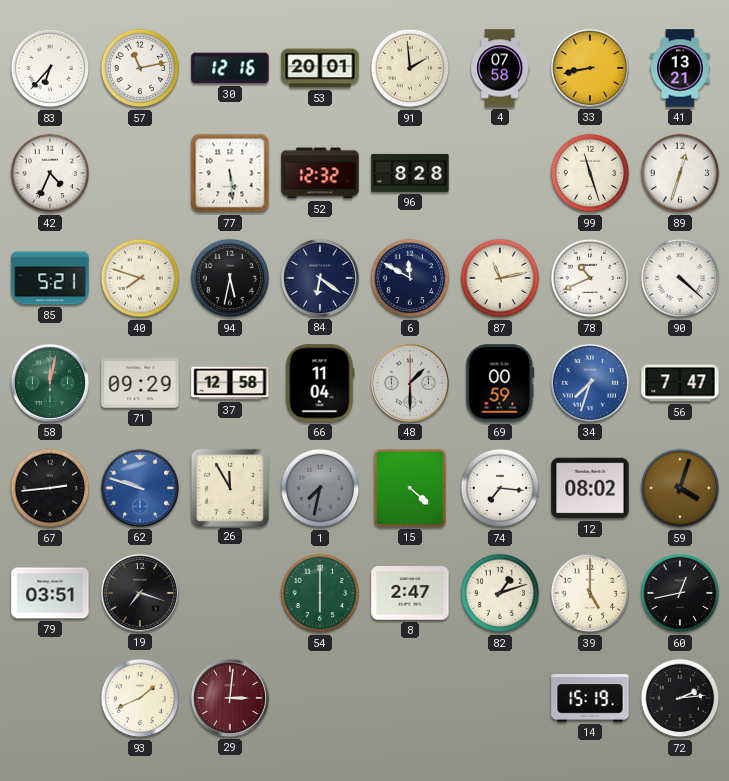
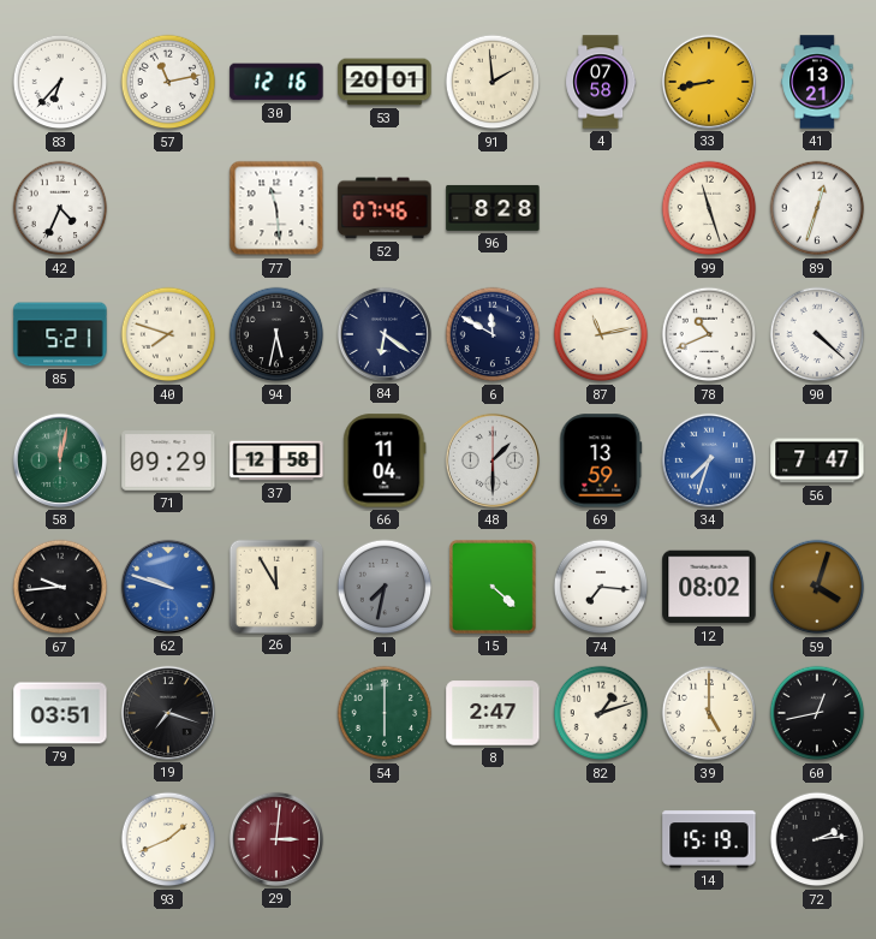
77: 5:29 -> 11:29 (276, 208)
52: 12:32 -> 07:46 (385, 208)
69: 00:59 -> 13:59 (601, 460)
67: 2:44 -> 9:44 (60, 587)
